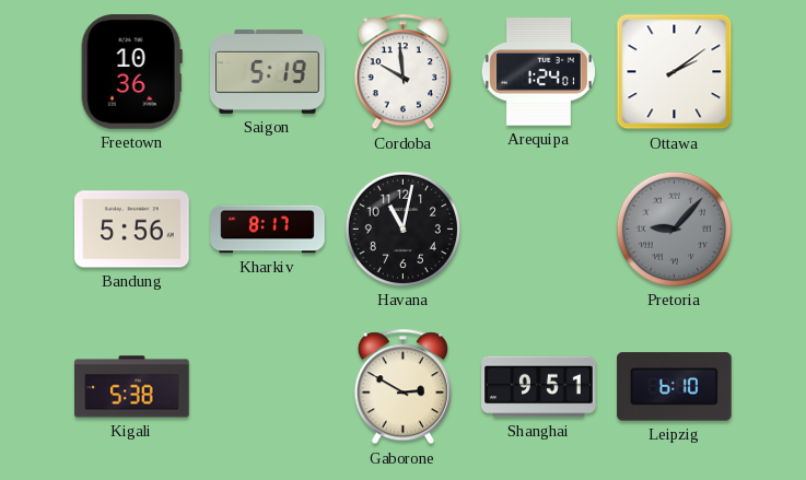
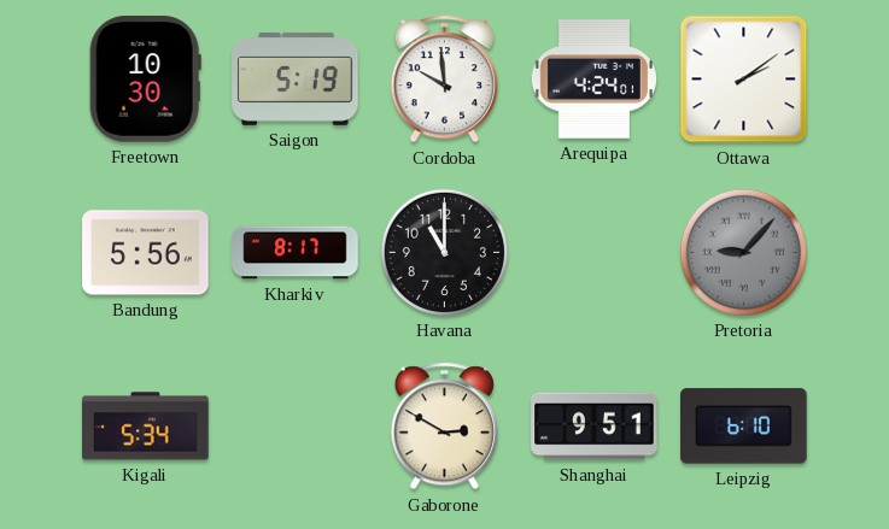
Freetown: 10:36 -> 10:30 (145, 80)
Arequipa: 1:24 -> 4:24 (593, 80)
Havana: 11:02 -> 11:00 (444, 252)
Kigali: 5:38 -> 5:34 (146, 427)
